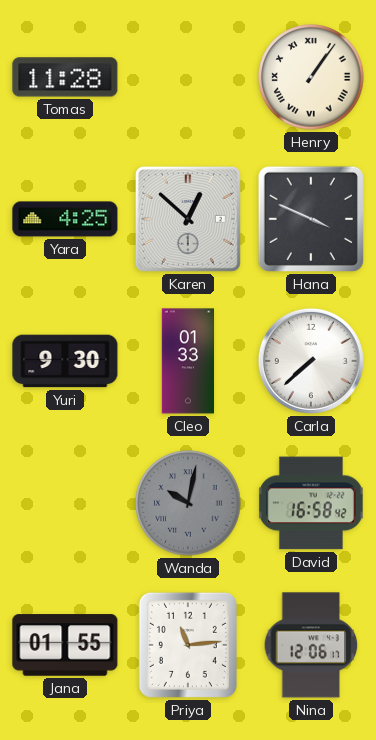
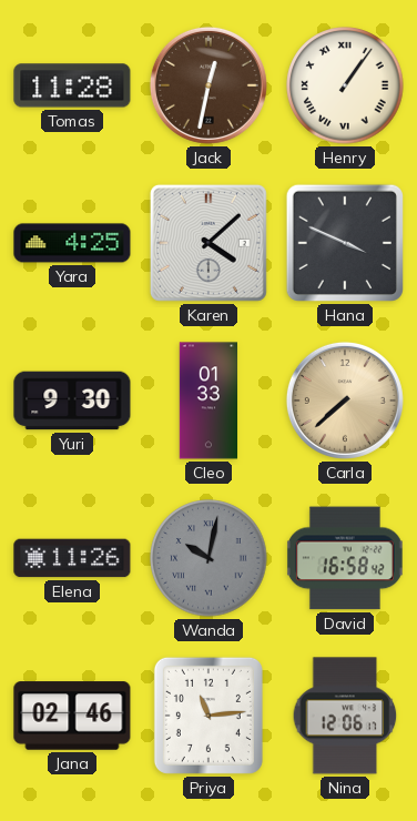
Jack: none -> 12:32 (208, 85)
Karen: 12:52 -> 4:08 (208, 243)
Carla dial: white -> champagne (345, 401)
Elena: none -> 11:26 (72, 558)
Jana: 01:55 -> 02:46 (72, 716)
